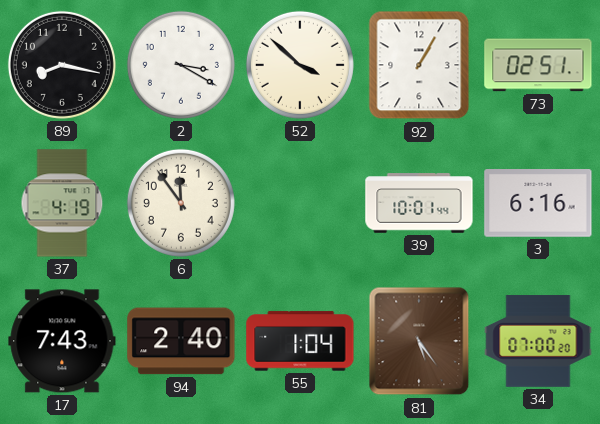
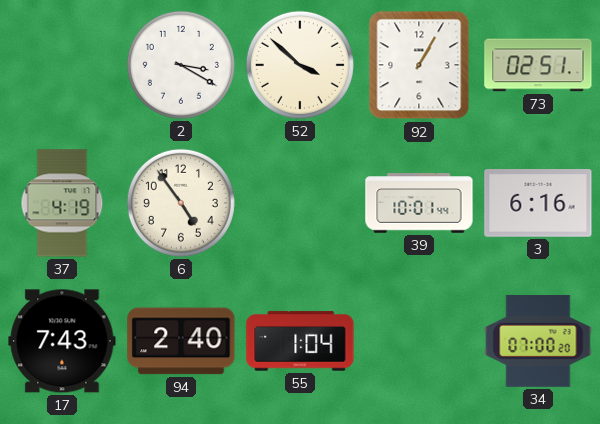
89: 8:17 -> none (62, 65)
6: 11:54 -> 4:54 (181, 203)
81: 5:24 -> none (419, 341)
